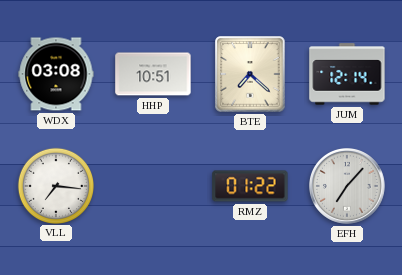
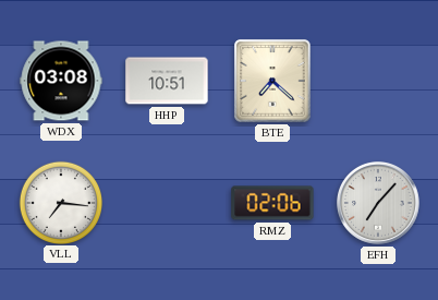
JUM: 12:14 -> none (347, 74)
RMZ: 01:22 -> 02:06 (272, 203)
